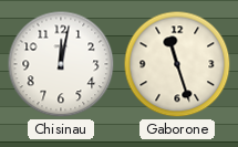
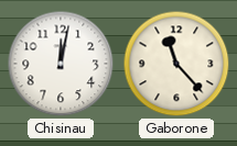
Gaborone: 11:27 -> 11:23 (176, 64)
